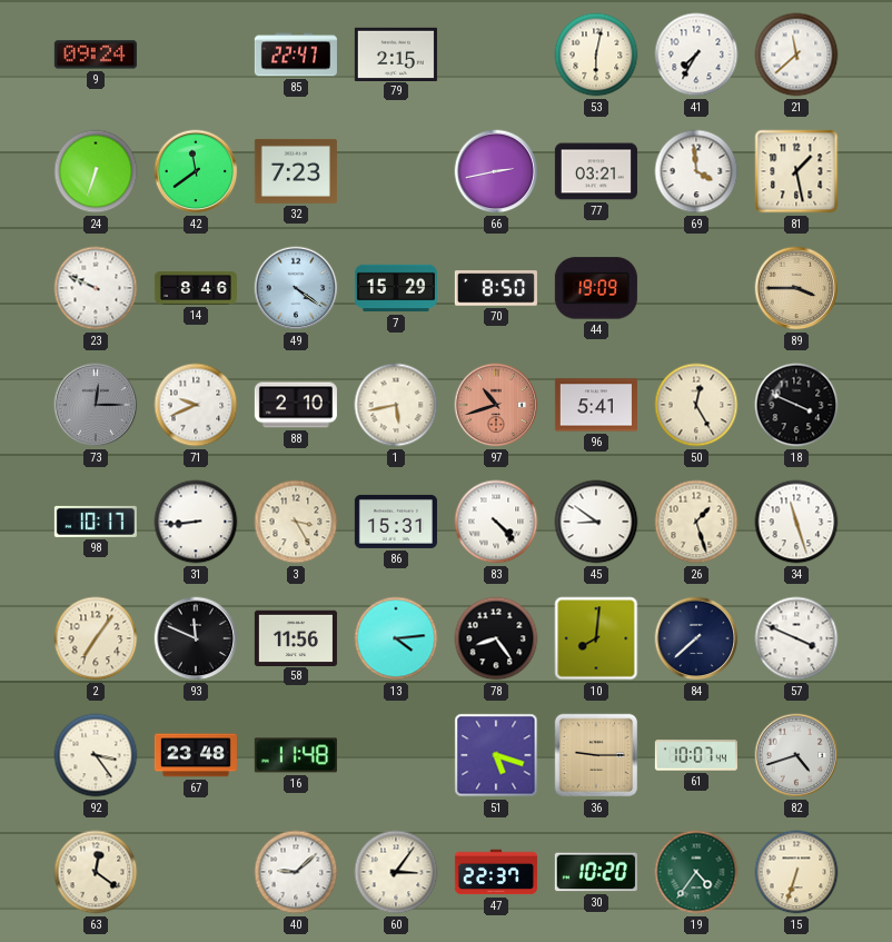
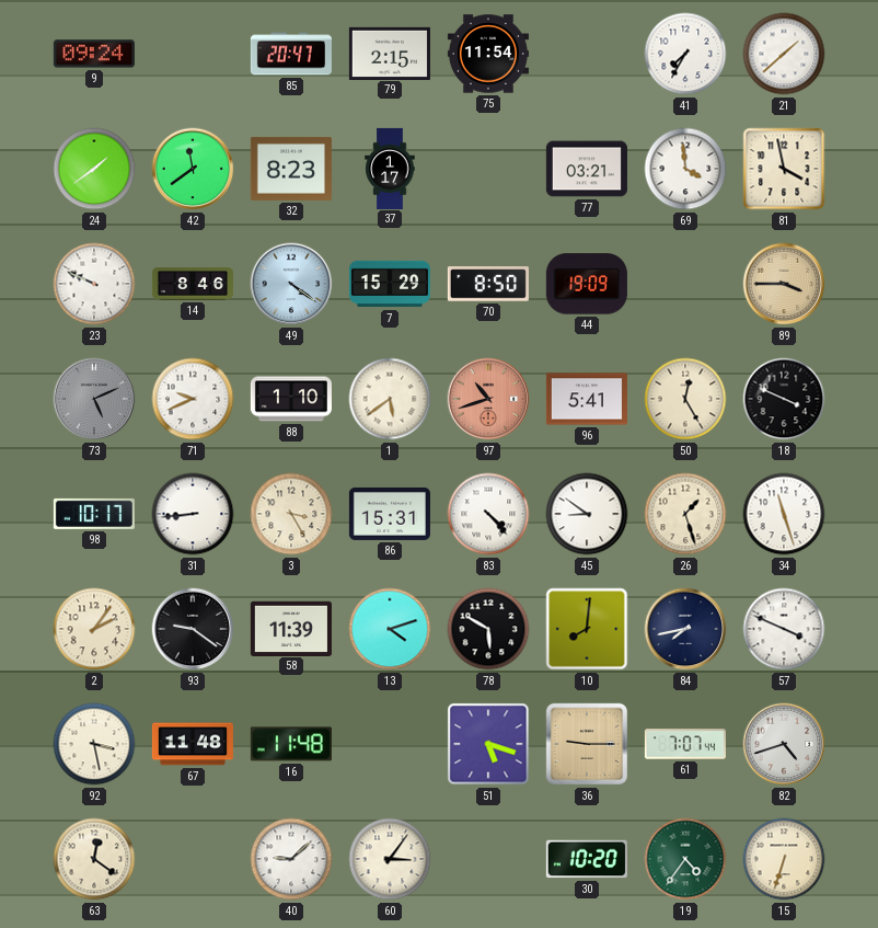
85: 22:47 -> 20:47 (291, 54)
75: none -> 11:54 (488, 54)
53: 6:02 -> none (596, 54)
21: 11:38 -> 1:38 (784, 54)
24: 6:33 -> 1:39 (94, 169)
32: 7:23 -> 8:23 (291, 169)
37: none -> 1:17 (390, 168)
66: 2:43 -> none (496, 171)
81: 1:28 -> 3:58 (784, 169)
73: 12:15 -> 5:11 (94, 399)
88: 2:10 -> 1:10 (291, 399)
1: 5:43 -> 5:39 (390, 399)
2: 7:06 -> 2:06 (94, 629)
93: 11:49 -> 9:21 (193, 629)
58: 11:56 -> 11:39 (291, 628)
13: 4:14 -> 4:12 (390, 629)
78: 8:24 -> 5:50 (488, 629)
84: 7:38 -> 7:43 (685, 629)
92: 3:24 -> 3:28 (94, 744)
67: 23:48 -> 11:48 (193, 744)
61: 10:07 -> 7:07 (685, 744)
47: 22:37 -> none (496, 872)
